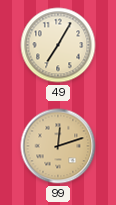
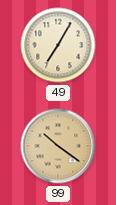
99: 12:12 -> 10:21 (58, 146)
